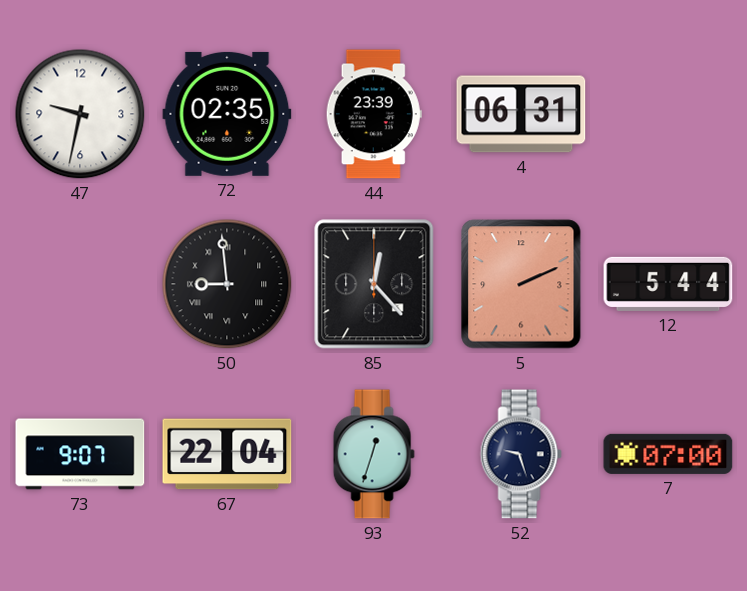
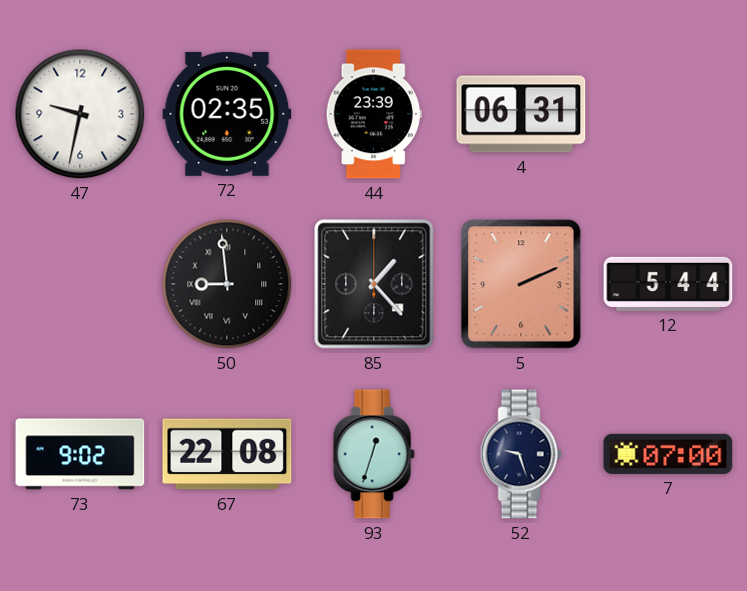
85: 12:23 -> 1:23 (374, 284)
73: 9:07 -> 9:02 (80, 454)
67: 22:04 -> 22:08 (227, 454)
